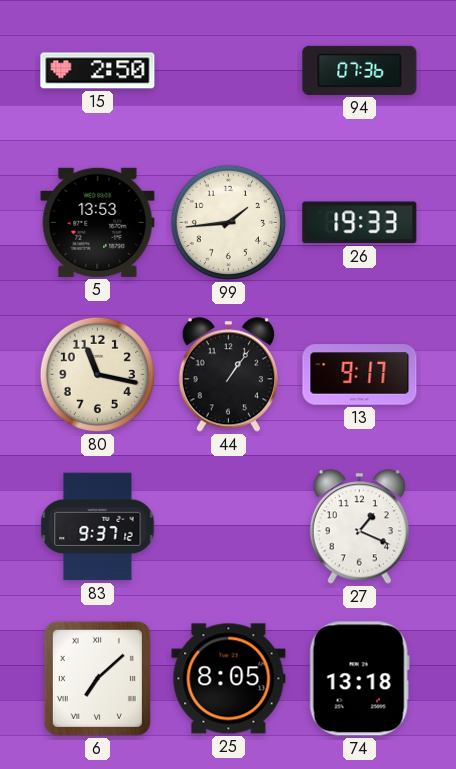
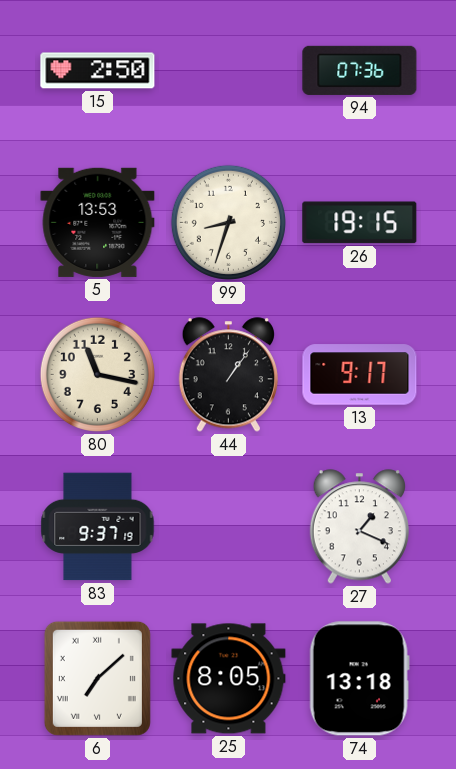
99: 1:44 -> 8:33 (228, 222)
26: 19:33 -> 19:15 (360, 223)
83: 9:37:12 -> 9:37:19 (98, 527)
